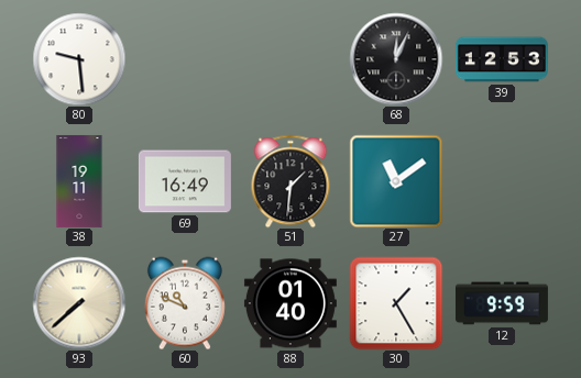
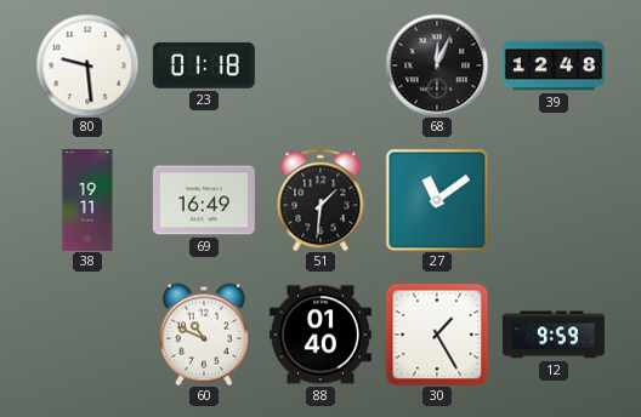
23: none -> 01:18 (204, 65)
39: 12:53 -> 12:48 (554, 65)
93: 7:38 -> none (79, 303)
